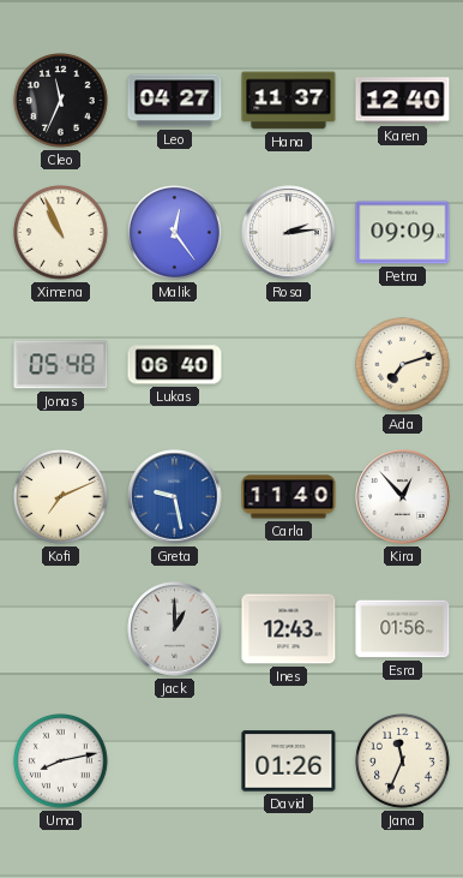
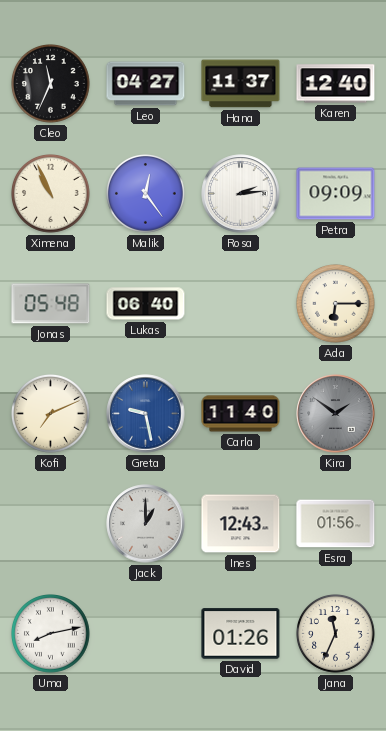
Ada: 7:12 -> 6:15 (336, 304)
Kira: 12:53 -> 1:51 (336, 414)
Kira dial: white -> grey (336, 414)
